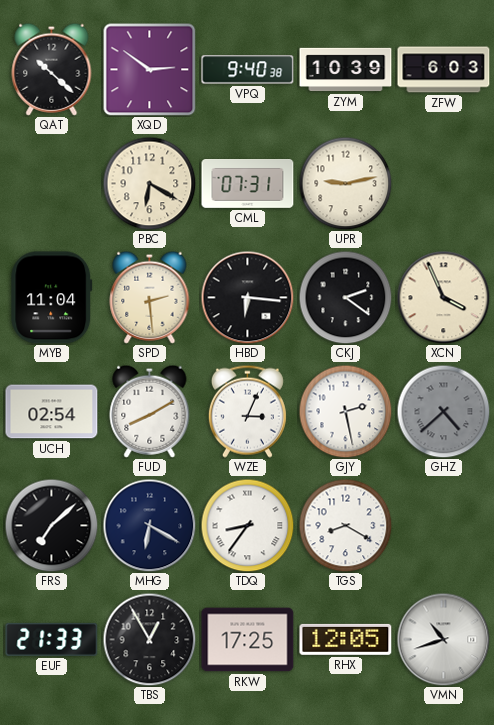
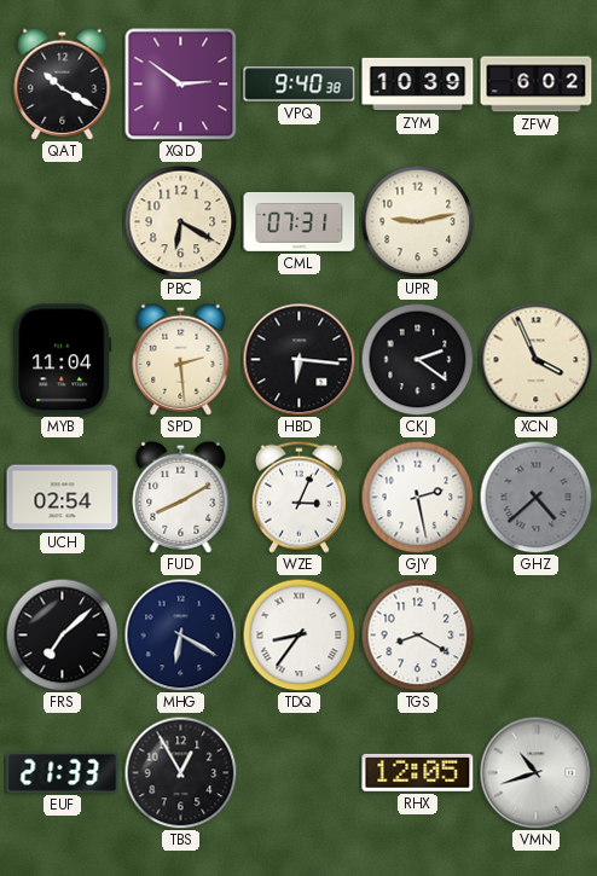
QAT: 10:22 -> 10:20 (63, 83)
ZFW: 6:03 -> 6:02 (537, 85)
RKW: 17:25 -> none (248, 640)
